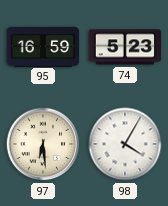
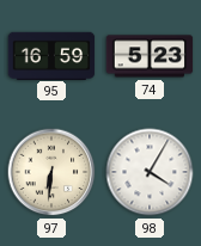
97: 6:29 -> 6:31 (51, 172)
